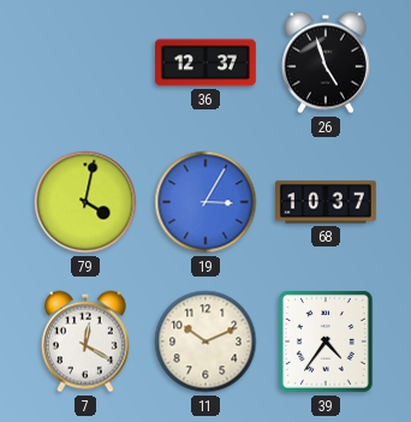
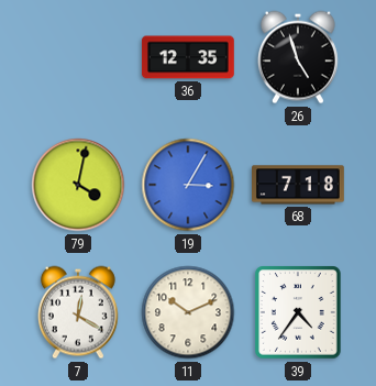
36: 12:37 -> 12:35 (188, 57)
68: 10:37 -> 7:18 (299, 185)
